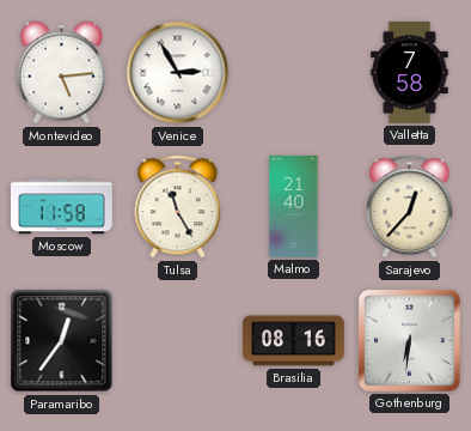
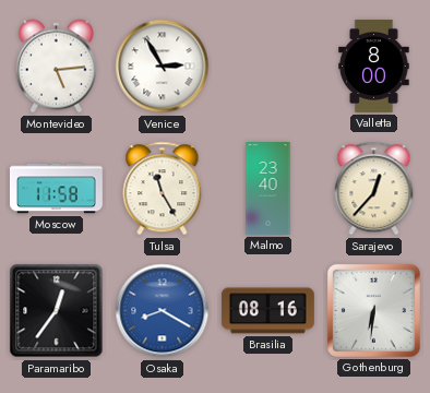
Valletta: 7:58 -> 8:00 (374, 65)
Malmo: 21:40 -> 23:40 (268, 189)
Osaka: none -> 8:20 (163, 311)
